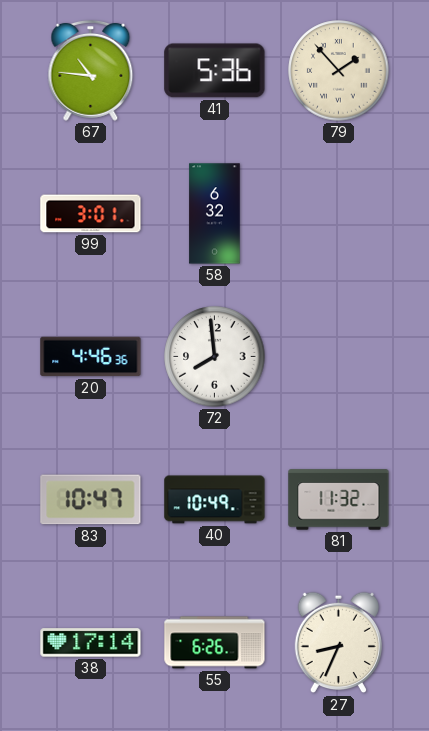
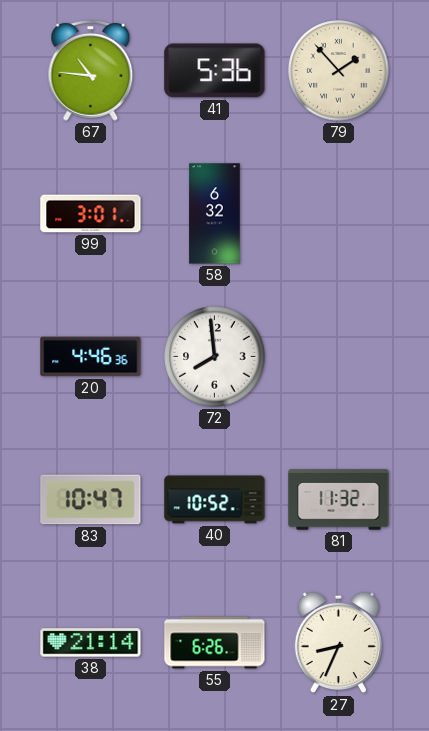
40: 10:49 -> 10:52 (215, 500)
38: 17:14 -> 21:14 (91, 643)
